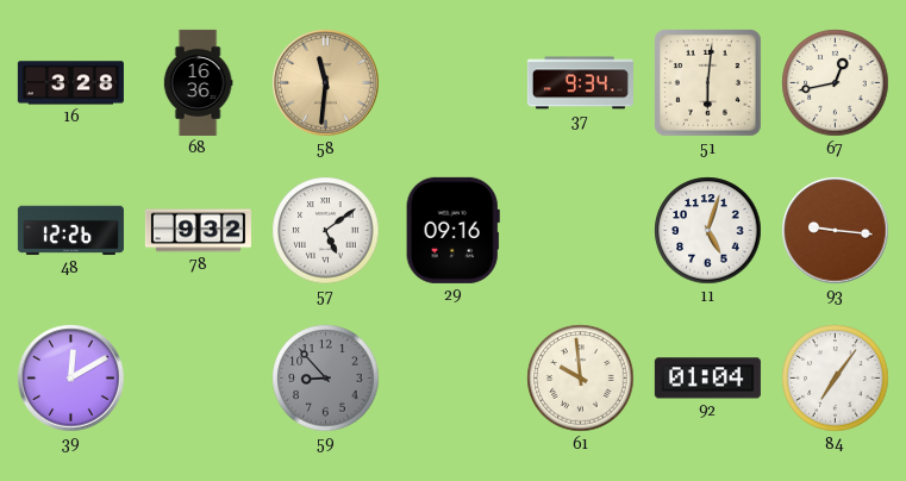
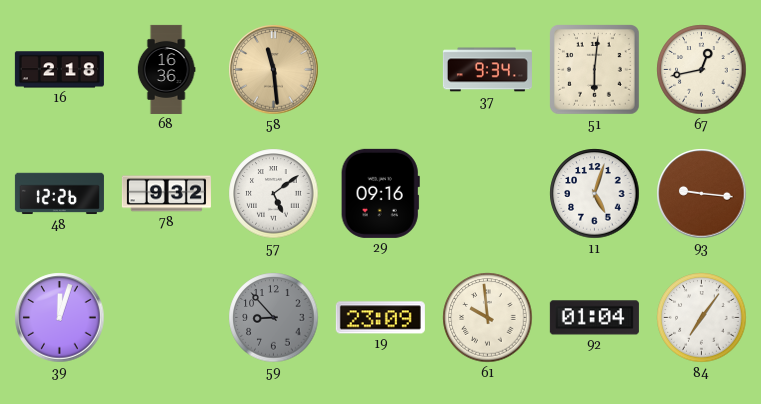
16: 3:28 -> 2:18 (59, 70)
58: 11:31 -> 11:29 (274, 70)
39: 12:10 -> 12:03 (60, 318)
19: none -> 23:09 (380, 318)
